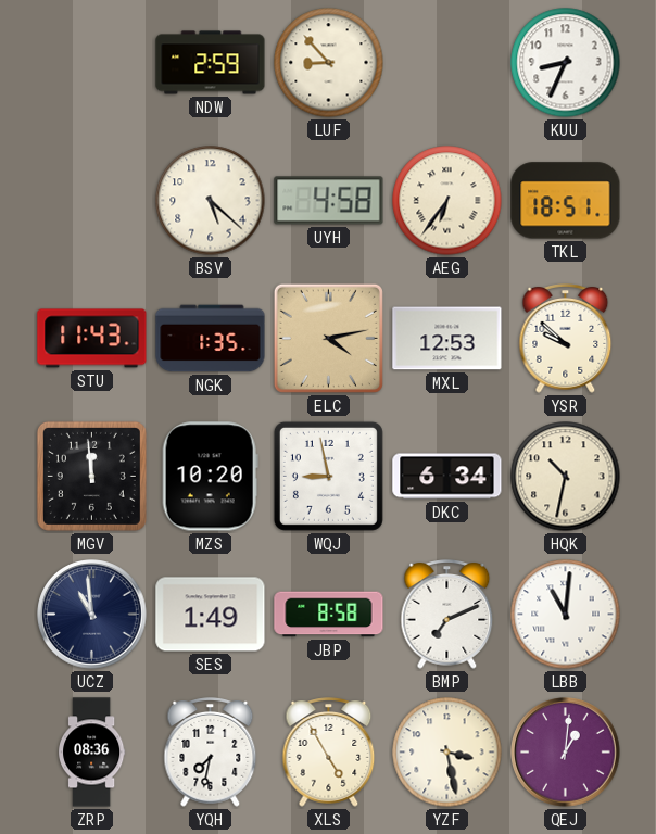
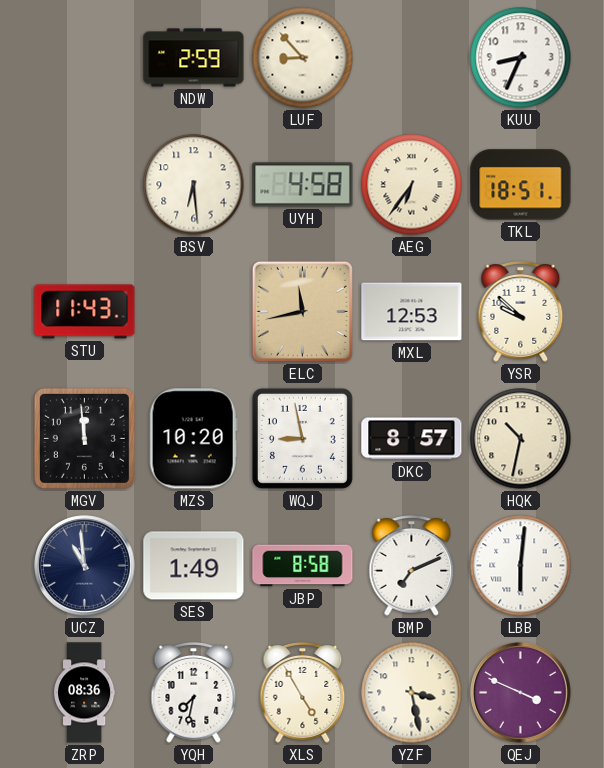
BSV: 5:22 -> 6:29 (194, 185)
NGK: 1:35 -> none (211, 339)
ELC: 4:13 -> 11:43 (302, 311)
DKC: 6:34 -> 8:57 (412, 439)
LBB: 11:01 -> 6:01 (521, 566)
QEJ: 1:01 -> 3:49 (521, 693)
